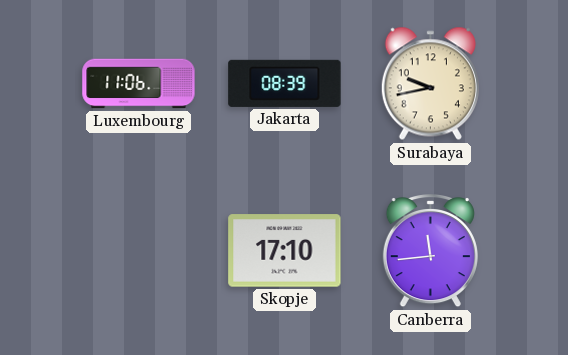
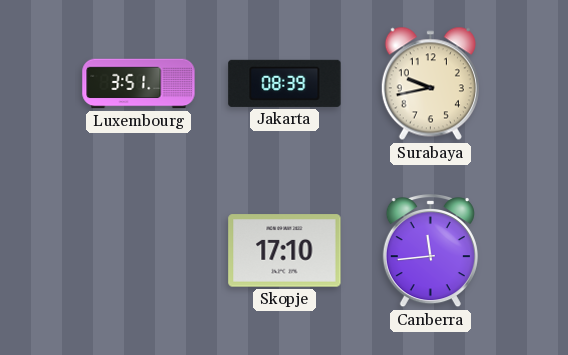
Luxembourg: 11:06 -> 3:51 (139, 84)
